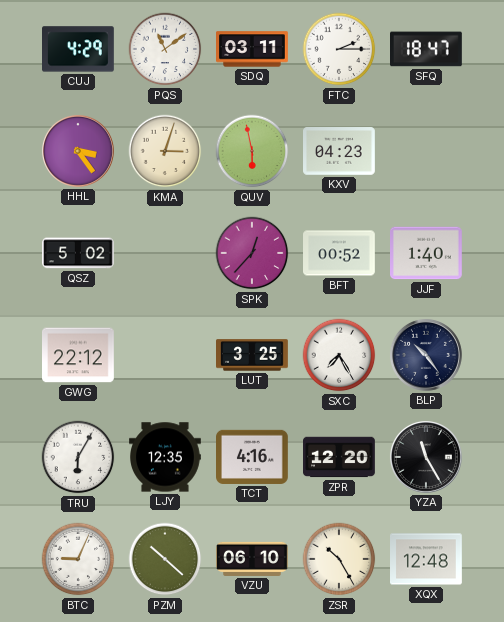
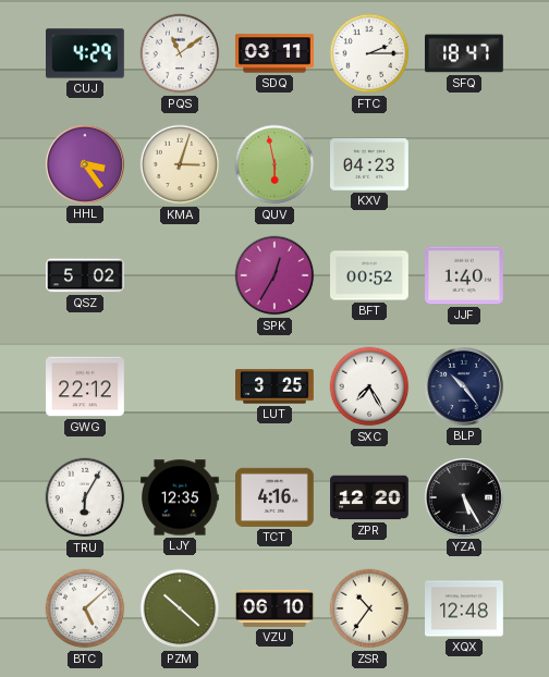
SPK: 12:37 -> 12:35 (274, 275)
YZA: 11:25 -> 5:25 (464, 497)
BTC: 9:04 -> 5:08 (85, 608)
ZSR: 10:25 -> 10:36 (369, 608)
